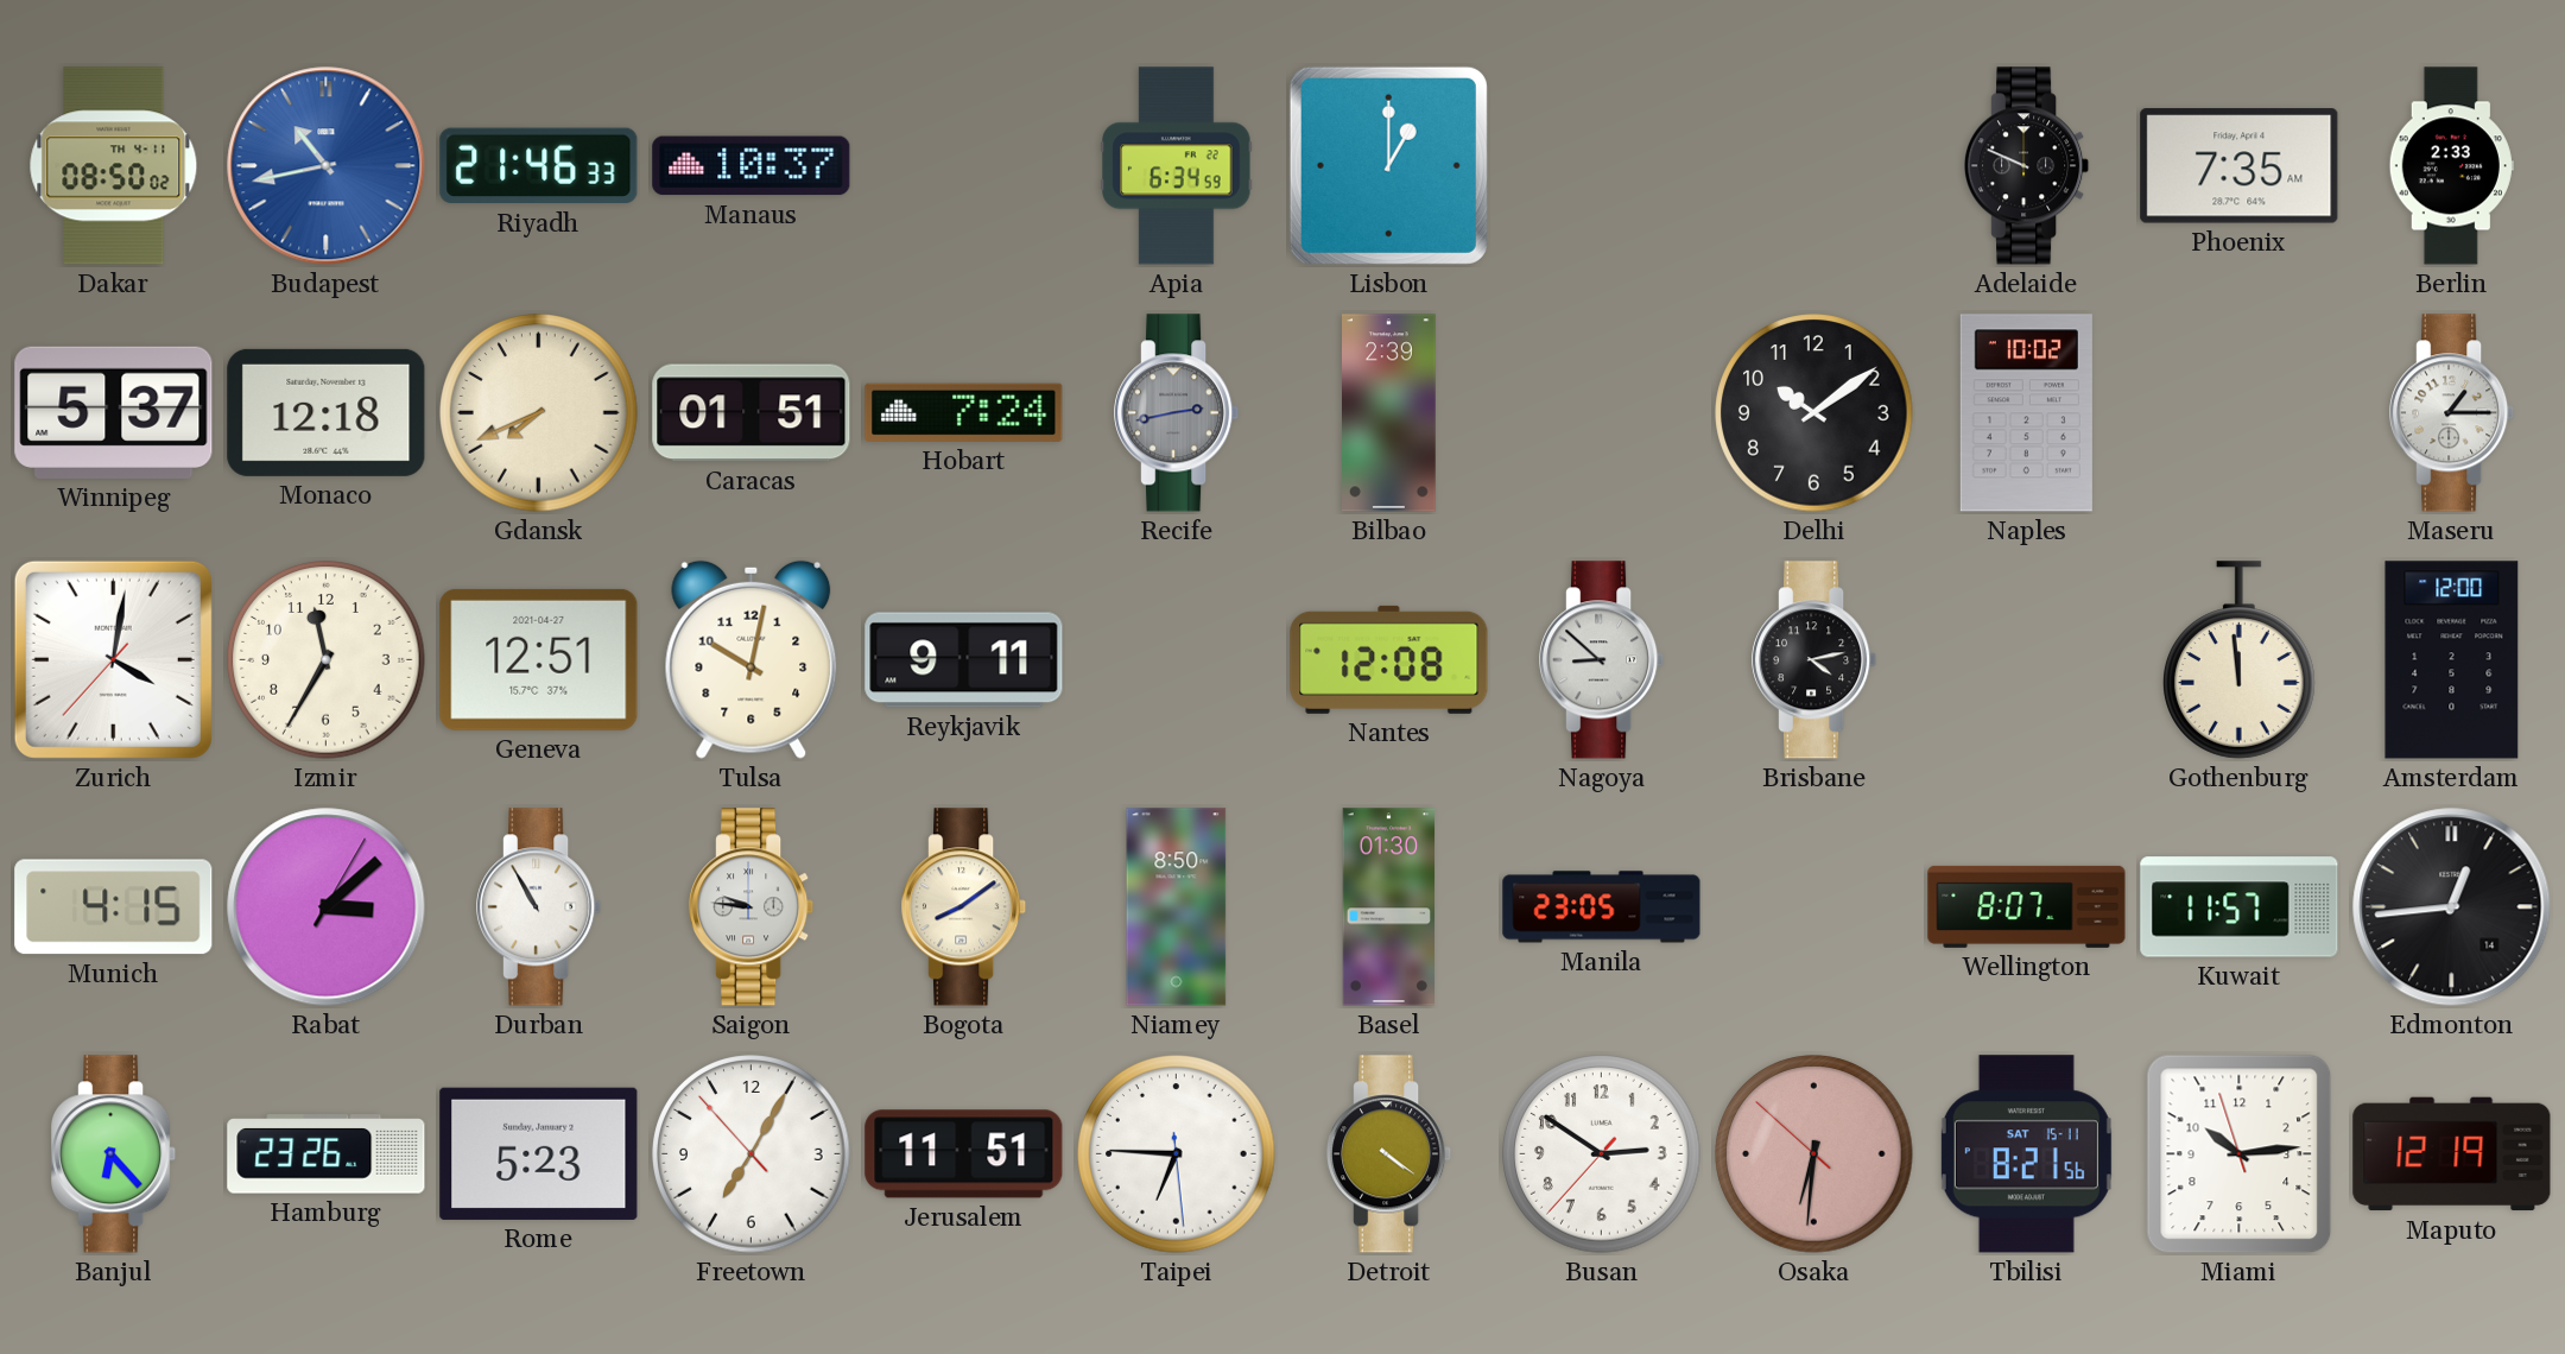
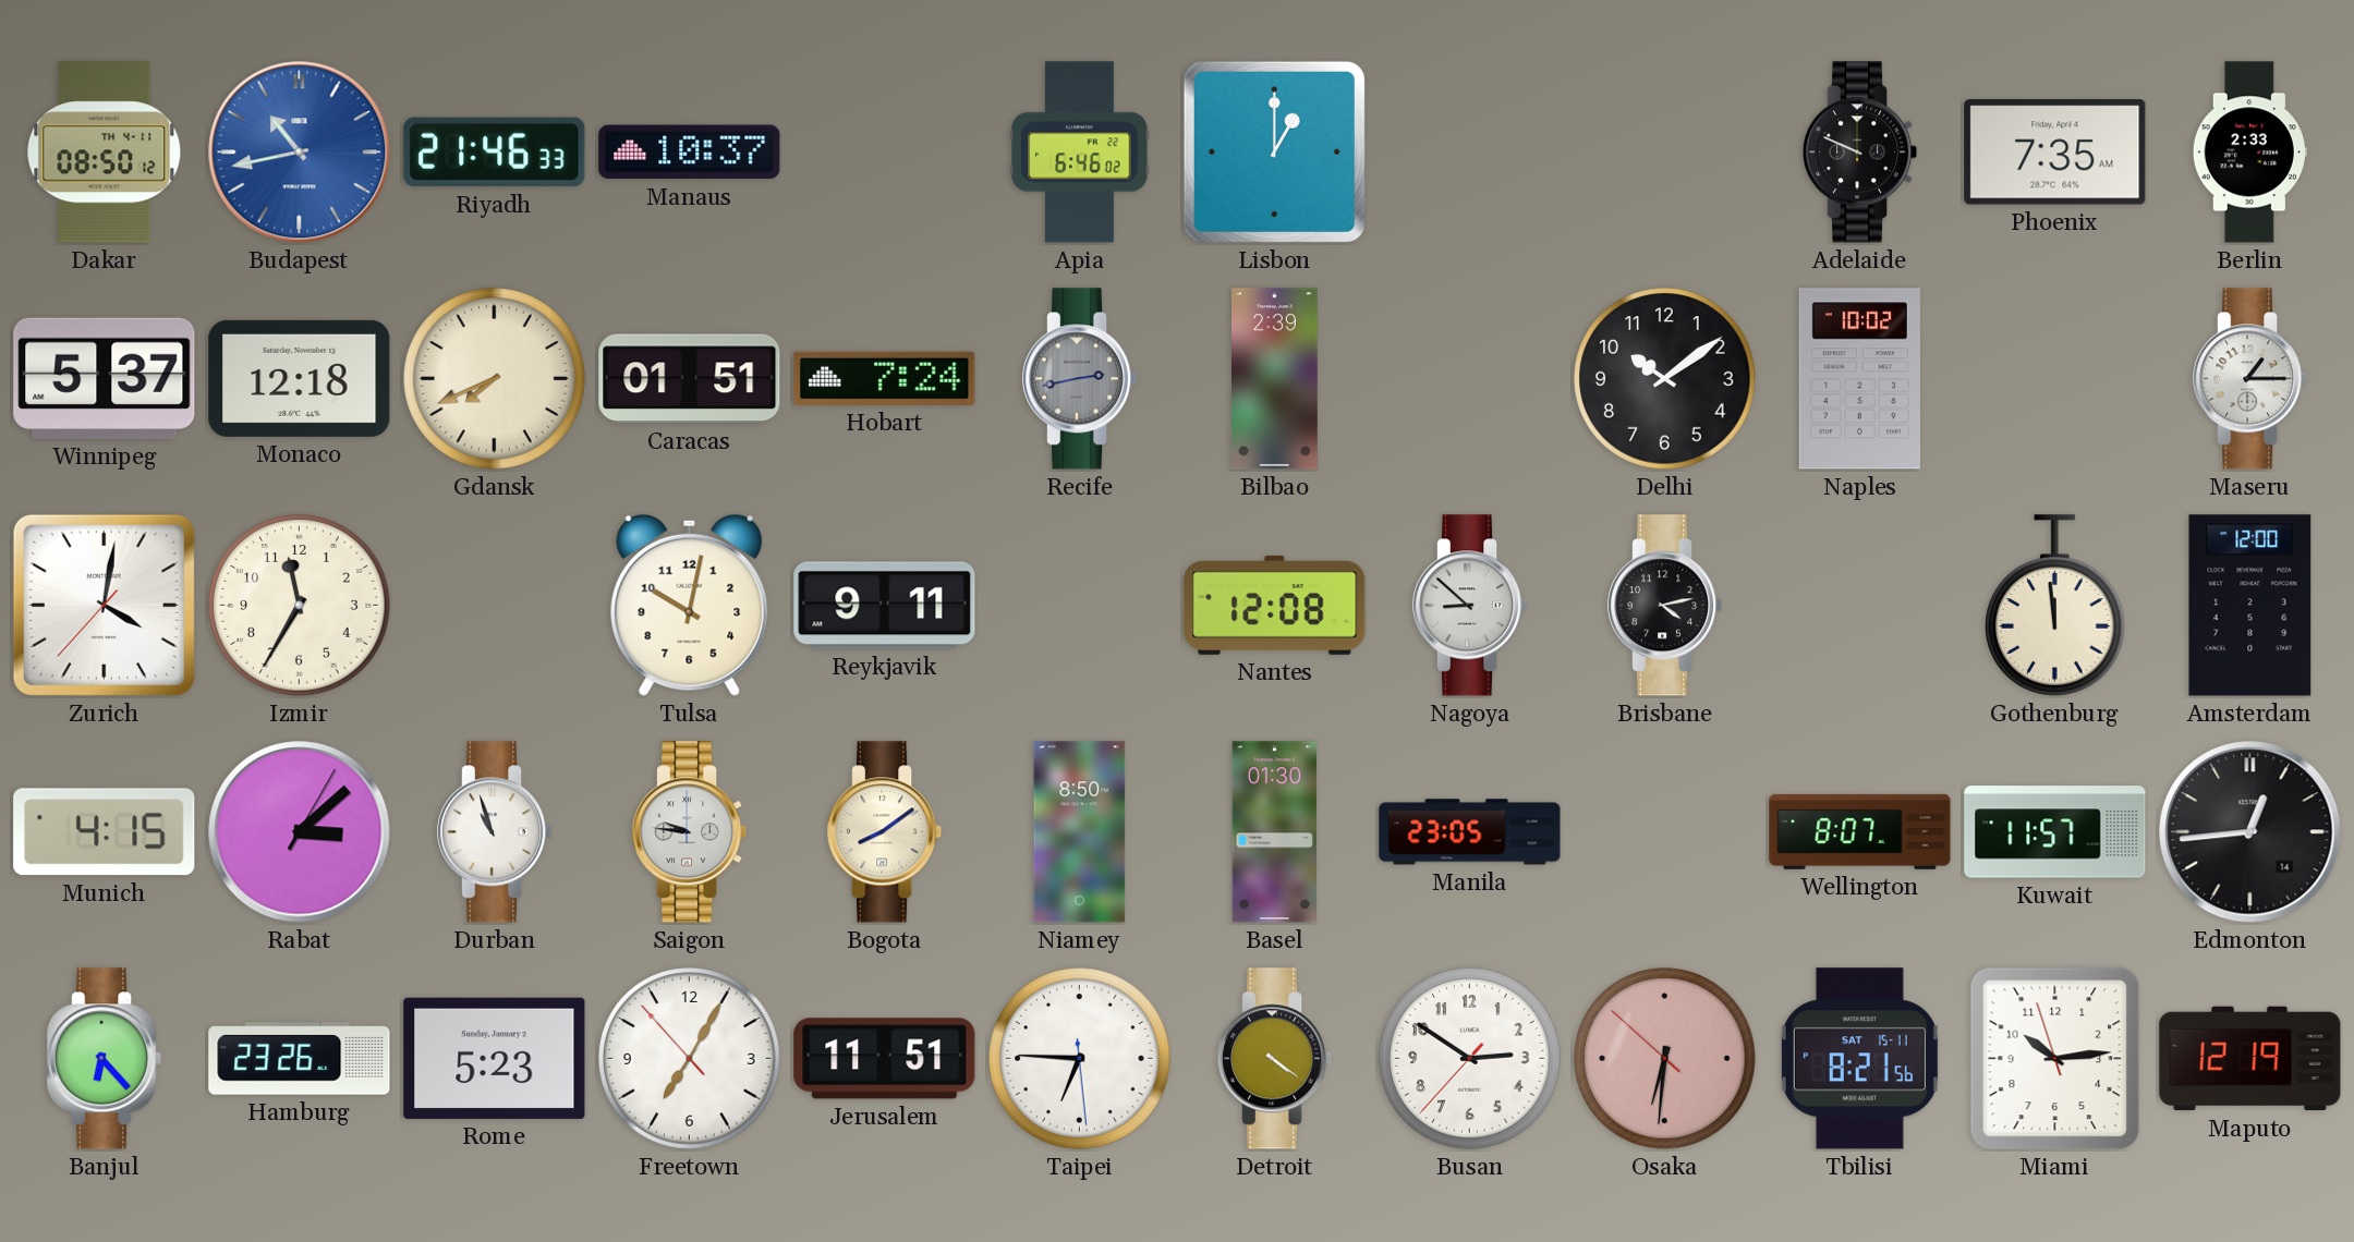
Dakar: 08:50:02 -> 08:50:12 (105, 153)
Apia: 6:34 -> 6:46 (1080, 153)
Geneva: 12:51 -> none (539, 659)
Durban: 10:55 -> 10:57 (496, 832)
